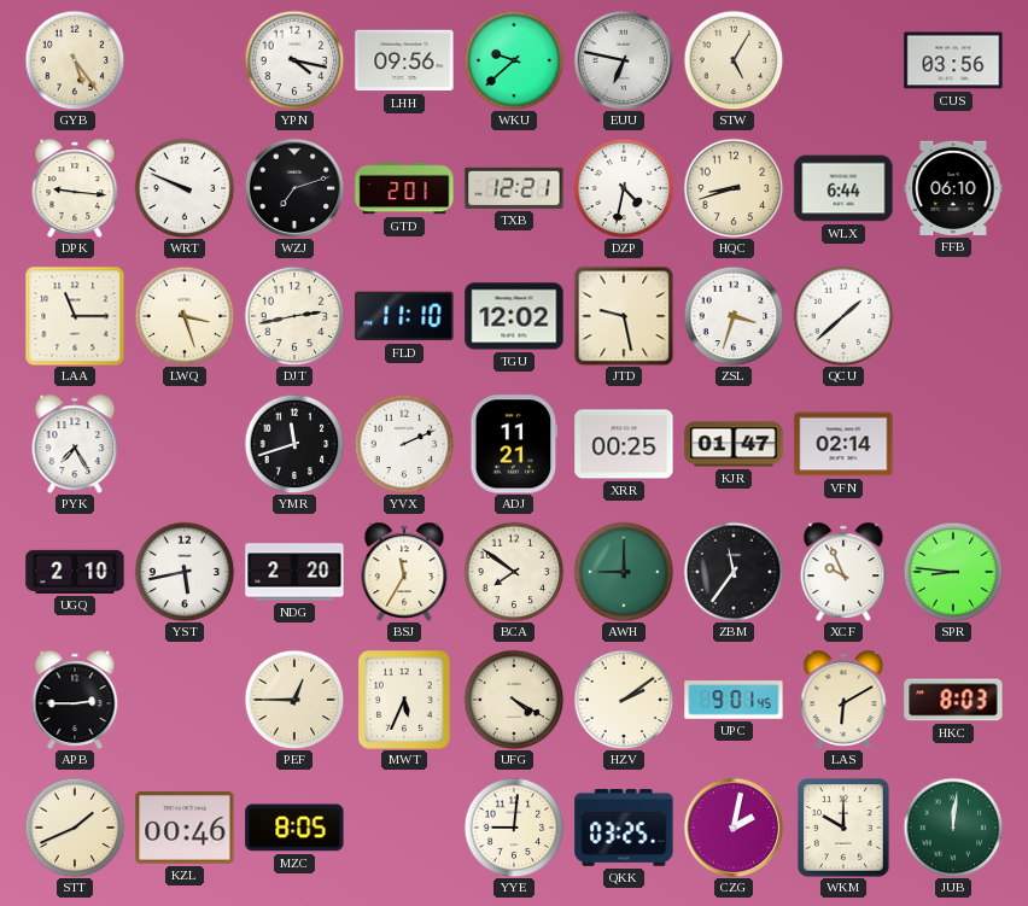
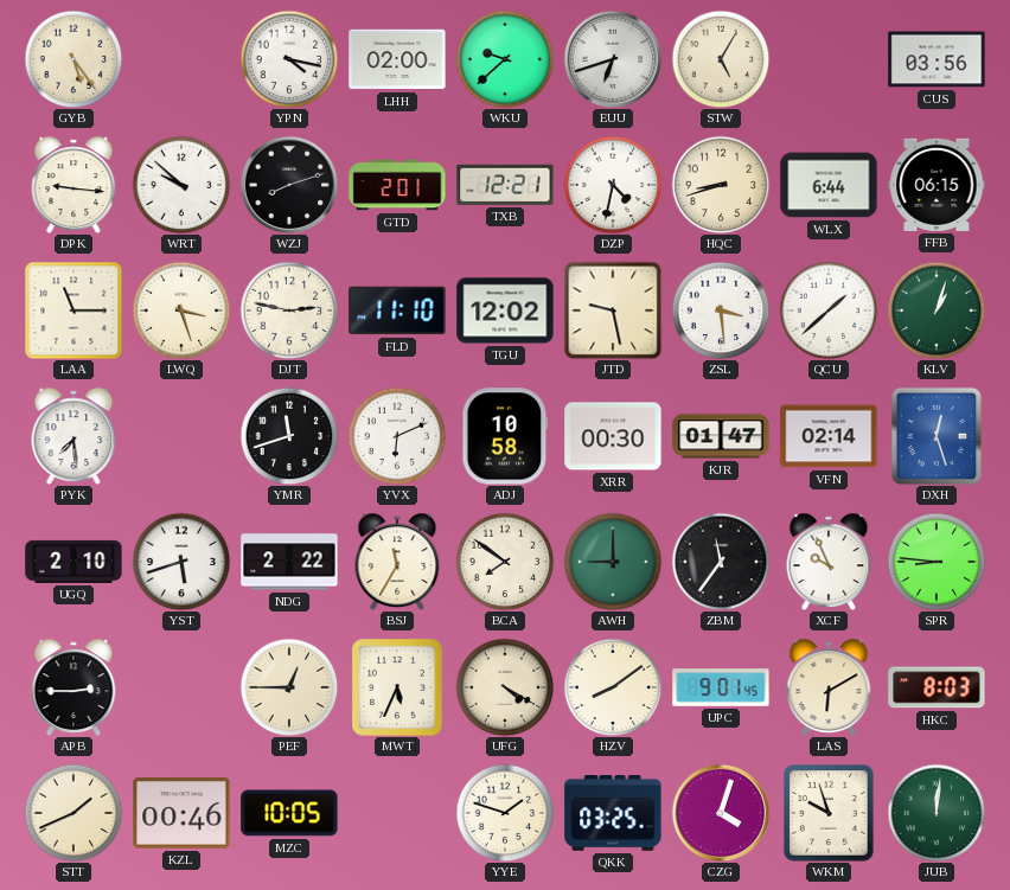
LHH: 09:56 -> 02:00 (397, 59)
EUU: 6:47 -> 6:42 (613, 59)
WRT: 9:49 -> 9:52 (181, 185)
WZJ: 7:12 -> 8:12 (289, 185)
FFB: 06:10 -> 06:15 (937, 185)
DJT: 2:43 -> 2:47 (289, 310)
ZSL: 3:33 -> 3:29 (721, 310)
KLV: none -> 1:03 (937, 310)
PYK: 7:25 -> 7:29 (73, 435)
YVX: 2:11 -> 6:11 (397, 436)
ADJ: 11:21 -> 10:58 (505, 436)
XRR: 00:25 -> 00:30 (613, 436)
DXH: none -> 12:27 (937, 436)
YST: 5:43 -> 5:42 (181, 562)
NDG: 2:20 -> 2:22 (289, 562)
HZV: 2:09 -> 8:09 (613, 687)
MZC: 8:05 -> 10:05 (289, 813)
YYE: 9:01 -> 1:48 (505, 813)
CZG: 2:02 -> 4:03 (721, 813)
WKM: 10:00 -> 9:57 (830, 813)
